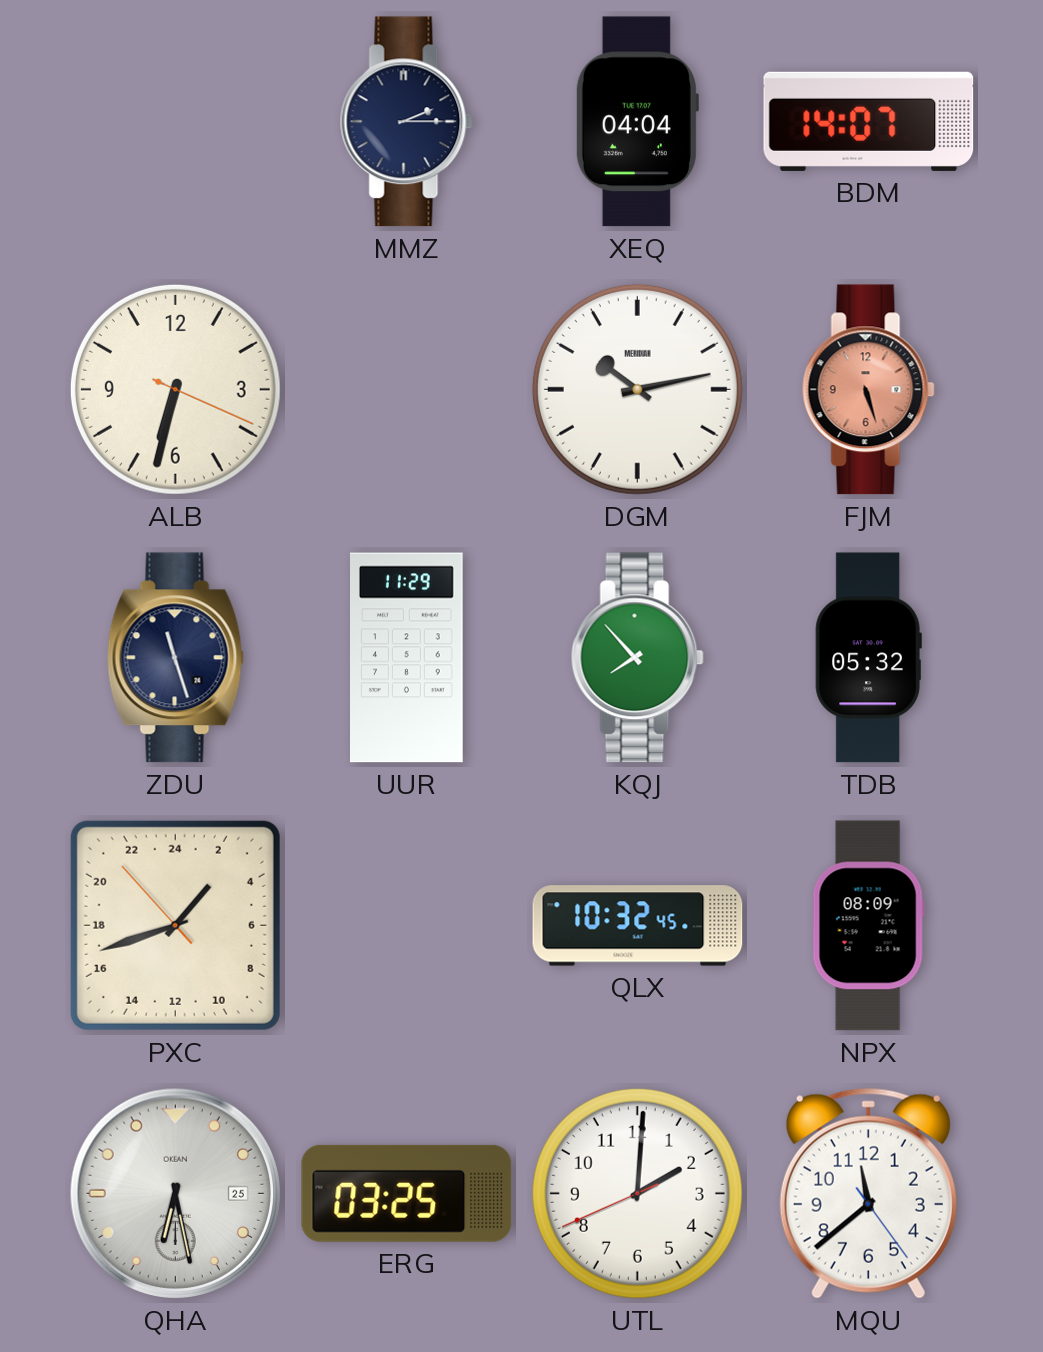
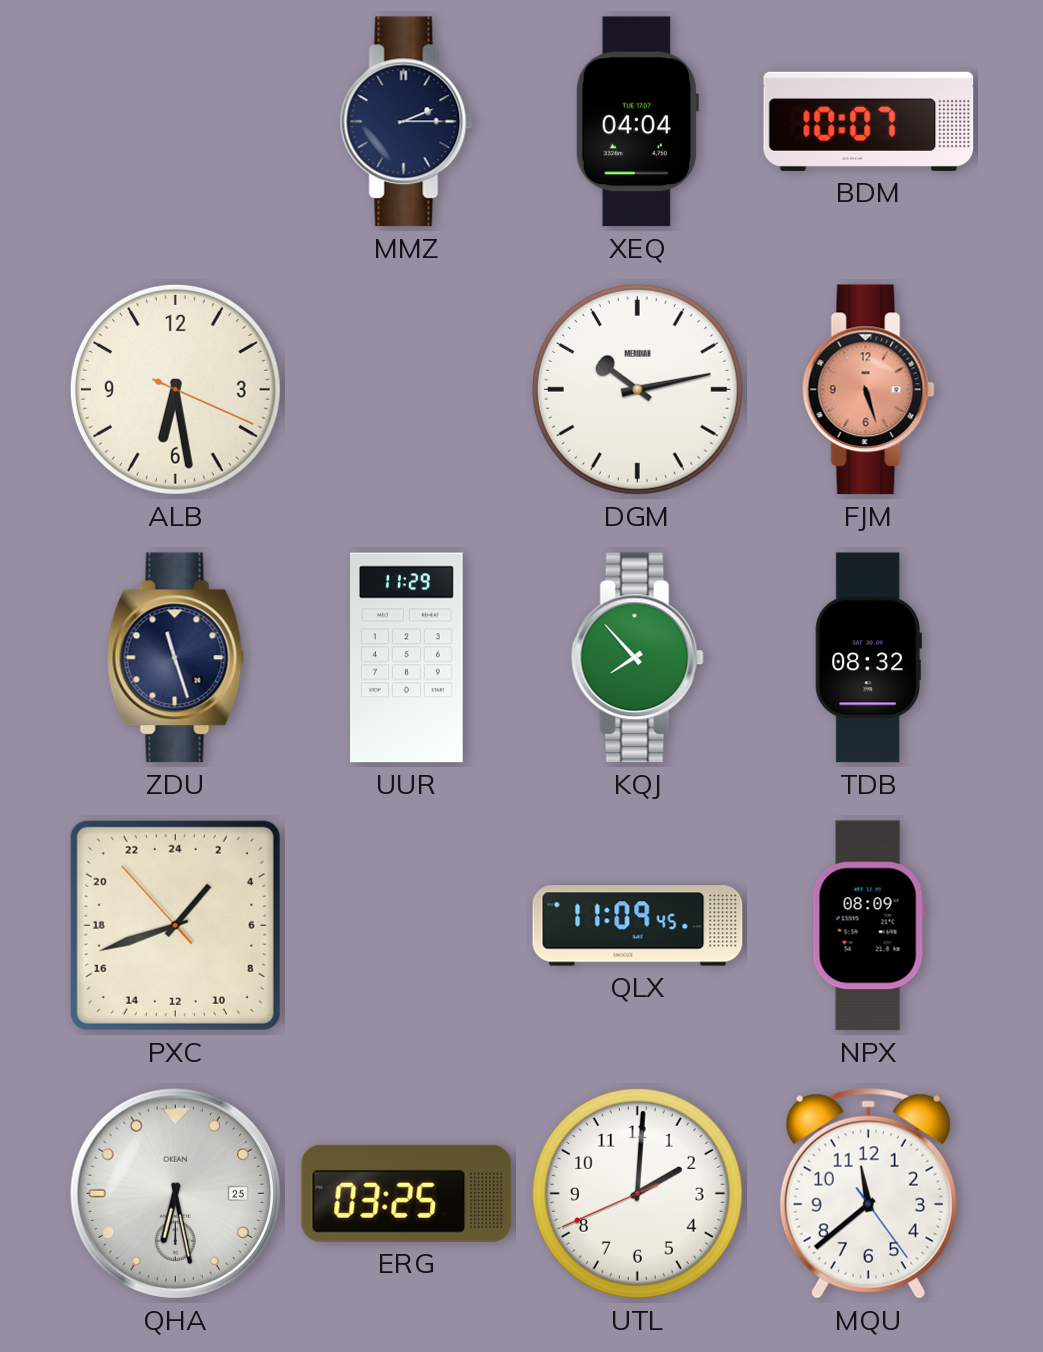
BDM: 14:07 -> 10:07 (869, 121)
ALB: 6:32 -> 6:28 (175, 389)
TDB: 05:32 -> 08:32 (868, 658)
QLX: 10:32 -> 11:09 (638, 926)
